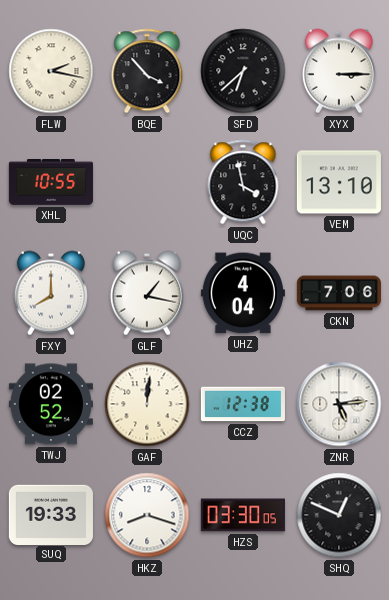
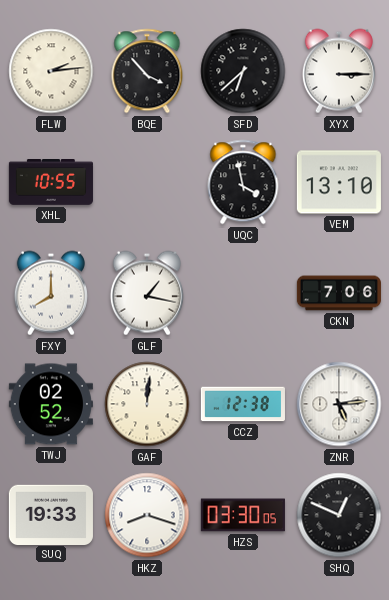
FLW: 2:17 -> 2:14 (51, 71)
UHZ: 4:04 -> none (243, 293)
